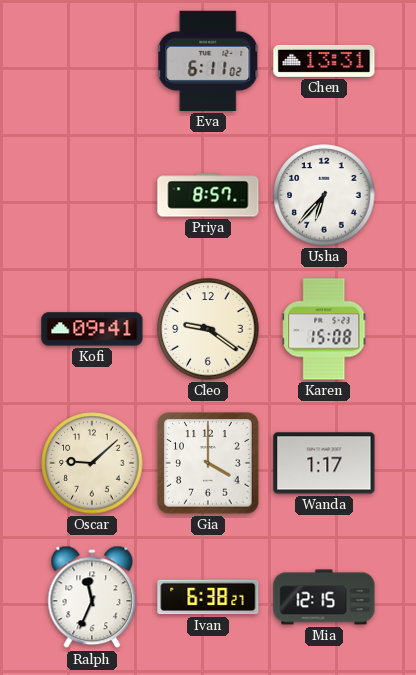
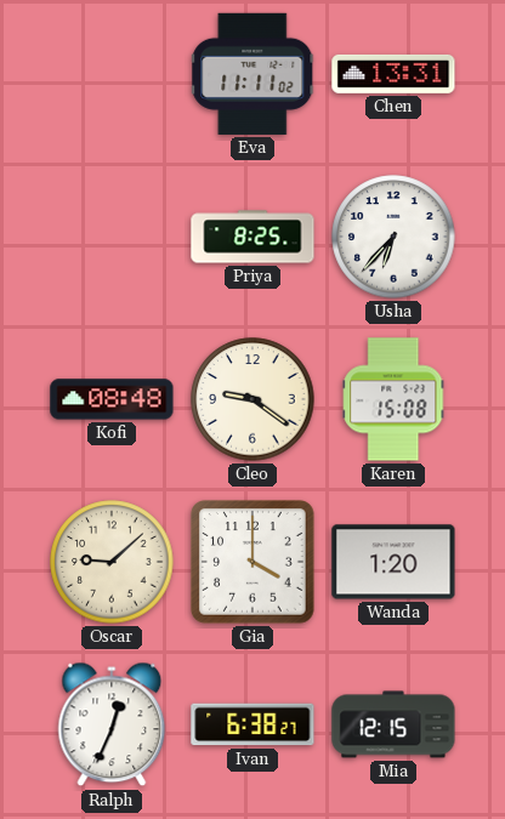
Eva: 6:11 -> 11:11 (254, 74)
Priya: 8:57 -> 8:25 (252, 237)
Kofi: 09:41 -> 08:48 (112, 399)
Wanda: 1:17 -> 1:20 (393, 562)
Ralph: 11:34 -> 12:34 (112, 724)
